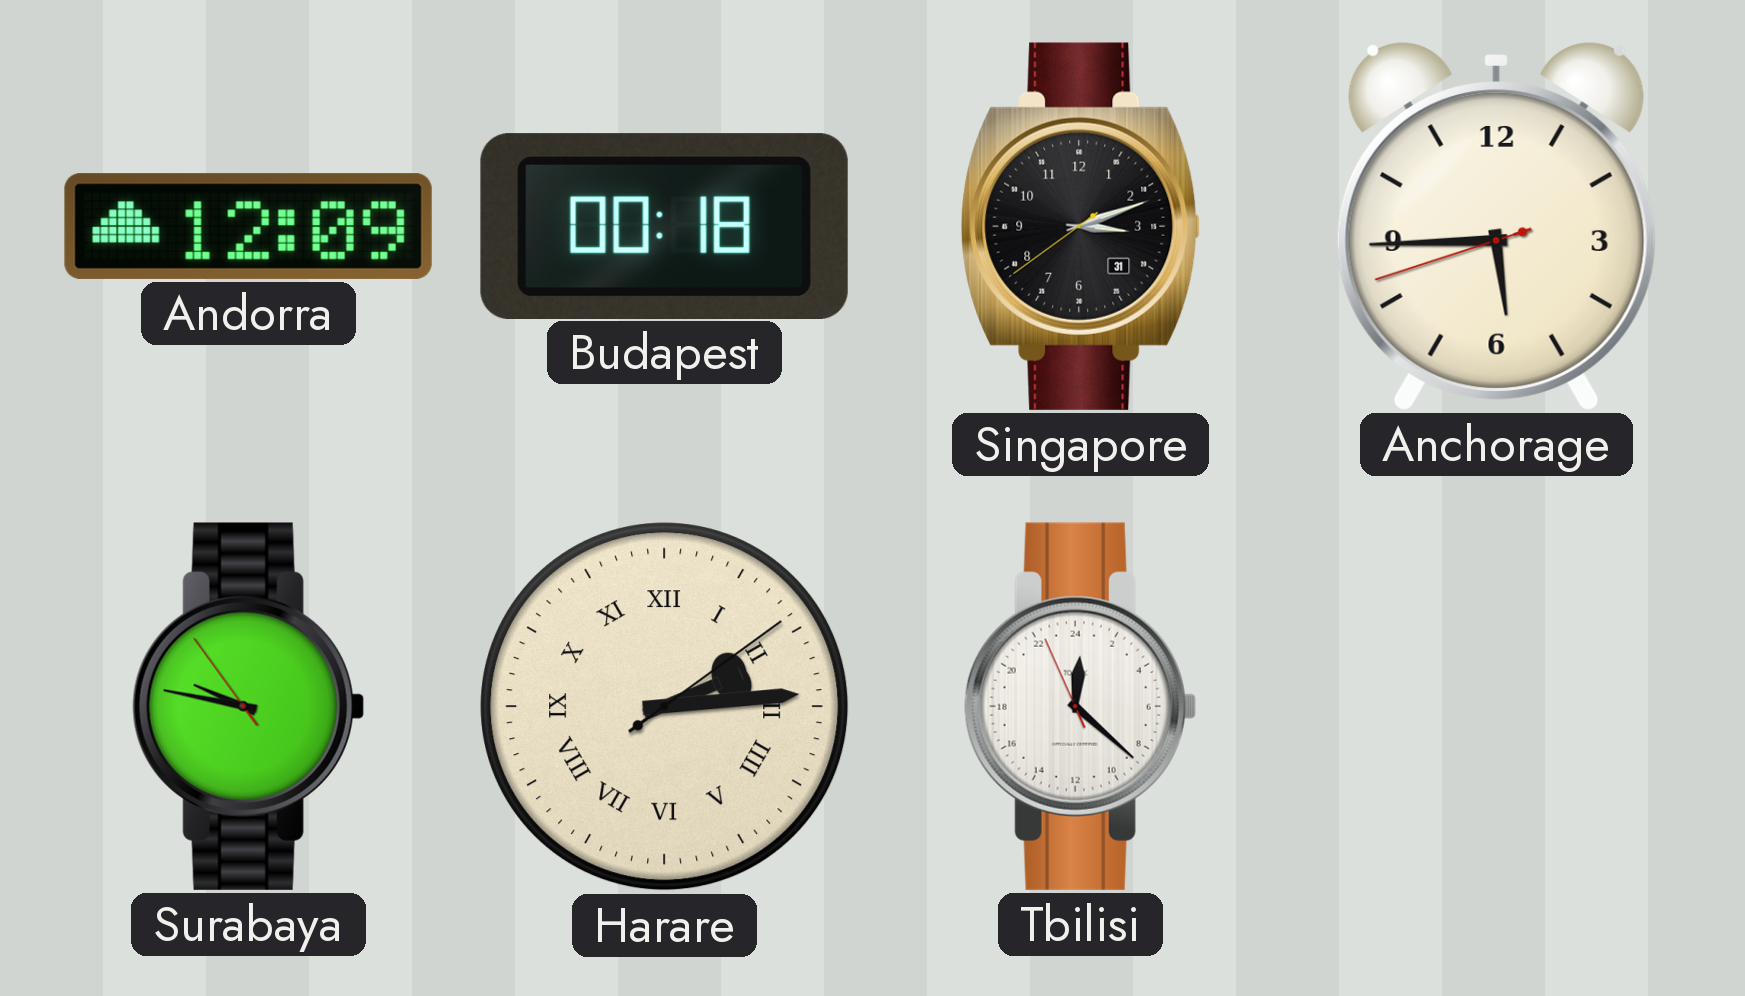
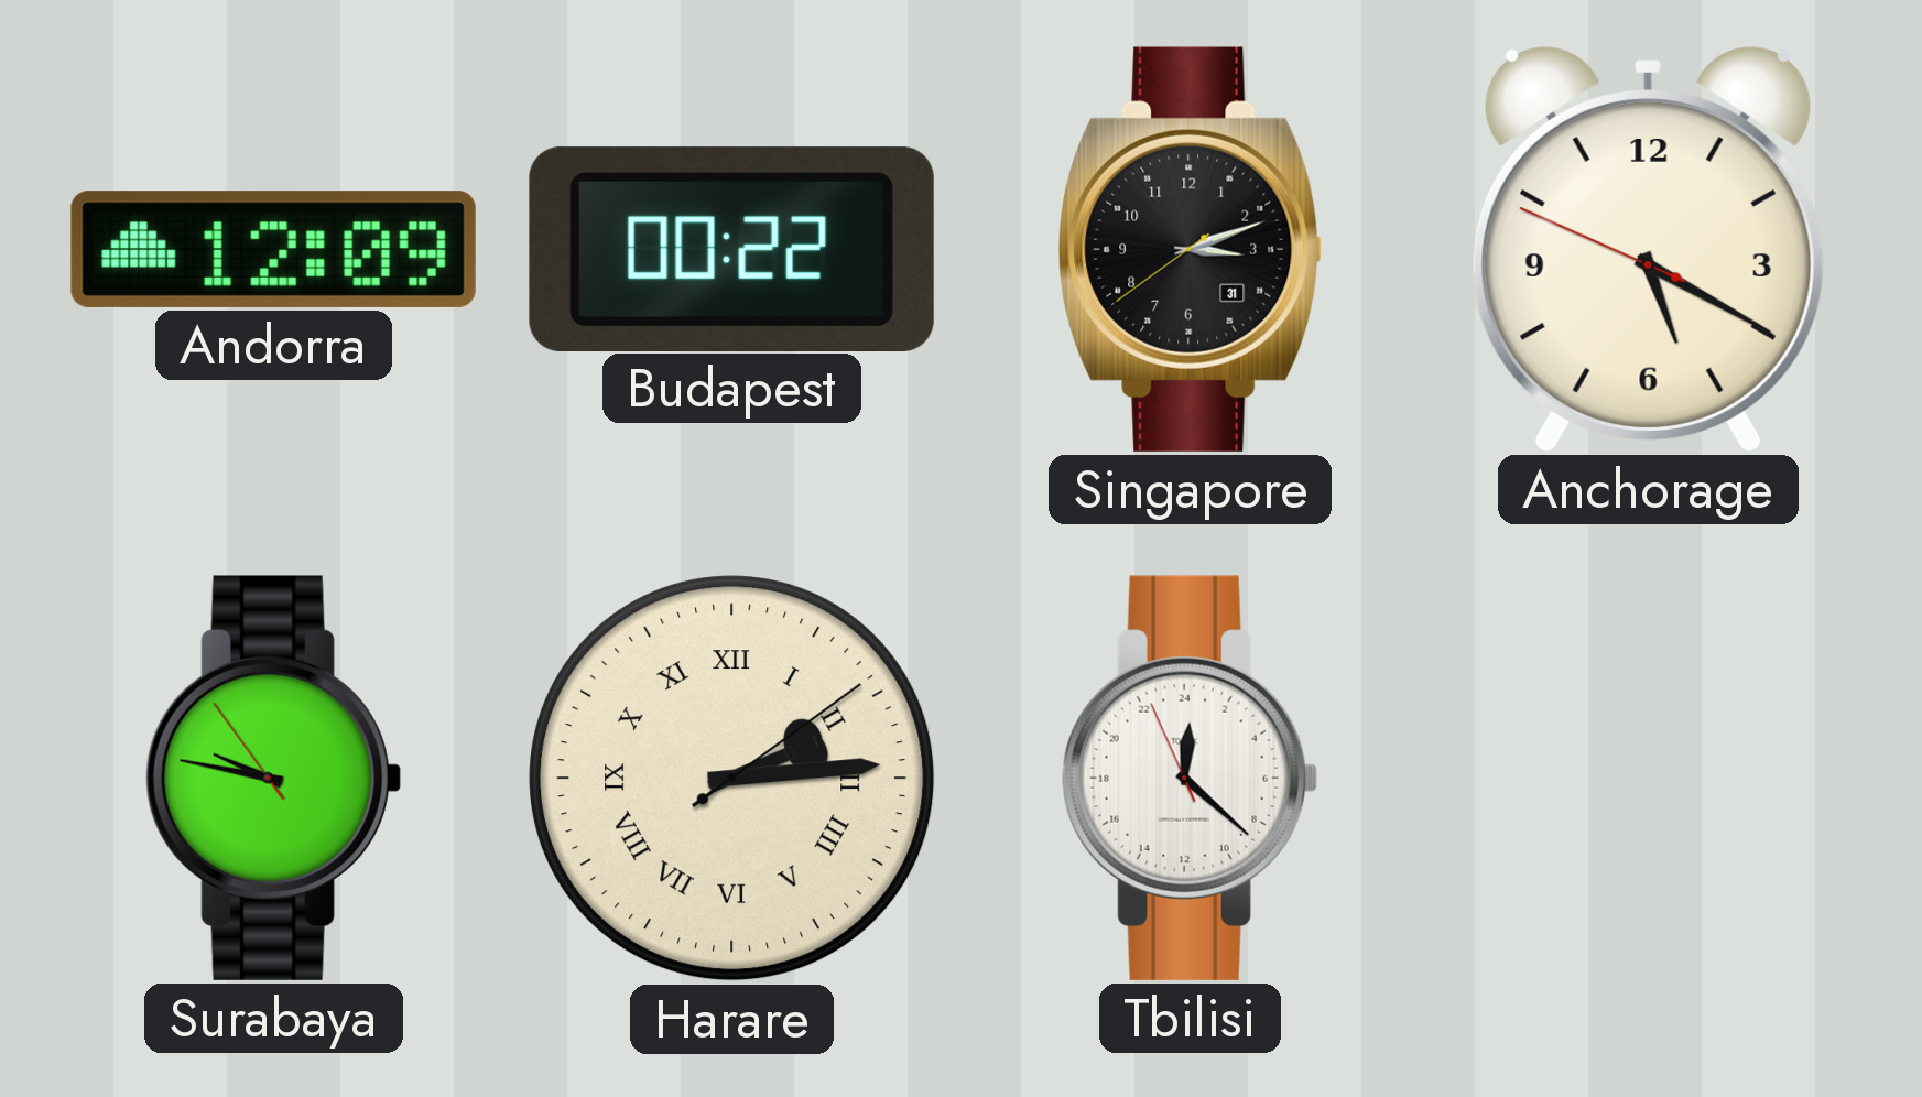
Budapest: 00:18 -> 00:22 (731, 249)
Anchorage: 5:44 -> 5:19 (1648, 250)
